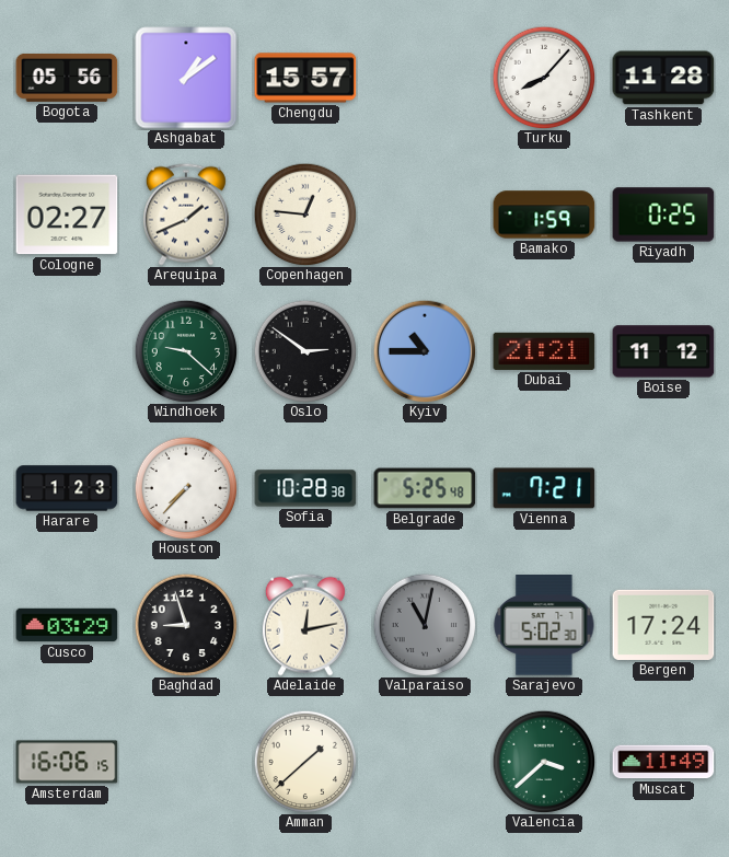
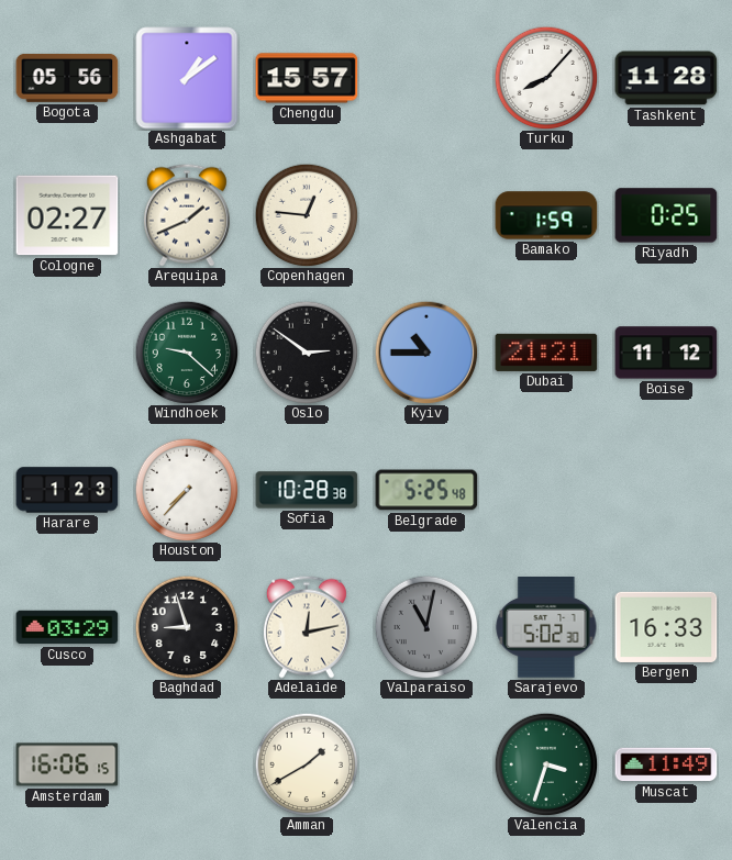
Vienna: 7:21 -> none (544, 488)
Bergen: 17:24 -> 16:33 (666, 627)
Amman: 1:38 -> 1:40 (307, 764)
Valencia: 3:38 -> 3:33 (546, 764)
